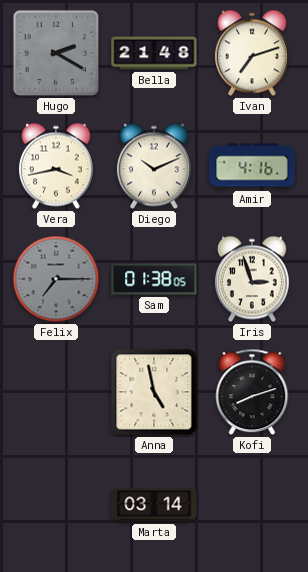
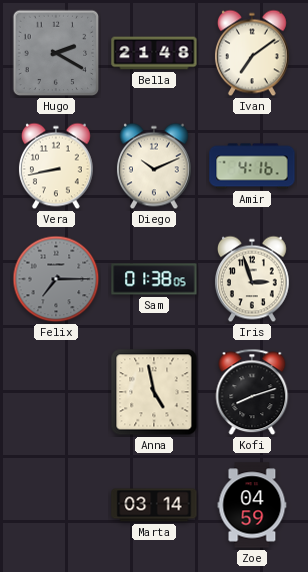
Ivan: 7:12 -> 7:09 (252, 53)
Vera: 3:43 -> 8:43 (56, 166)
Zoe: none -> 04:59 (252, 505)
